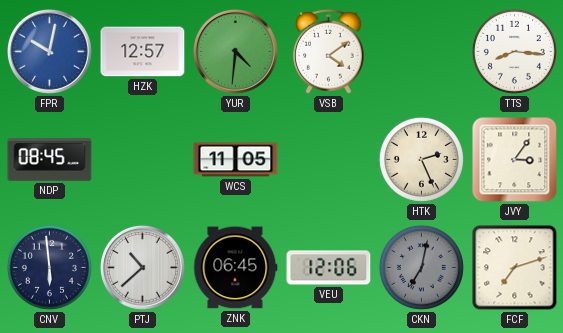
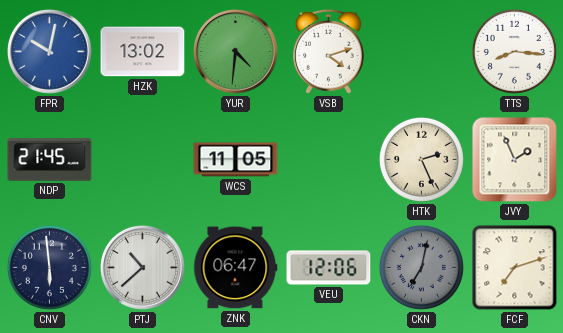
HZK: 12:57 -> 13:02 (143, 52)
VSB: 4:09 -> 4:12 (329, 51)
NDP: 08:45 -> 21:45 (50, 160)
JVY: 3:06 -> 1:56 (515, 160)
ZNK: 06:45 -> 06:47 (235, 268)
